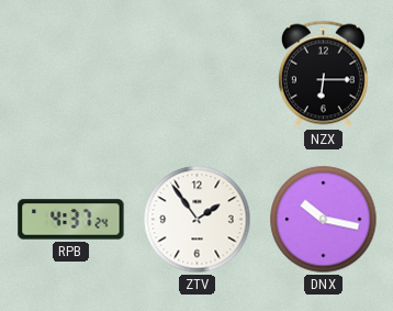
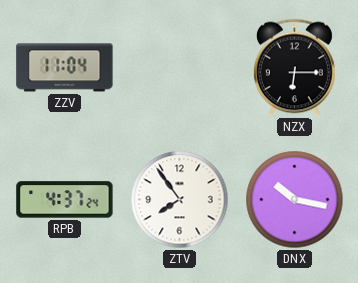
ZZV: none -> 11:04 (65, 68)
ZTV: 1:54 -> 7:54 (180, 200)
